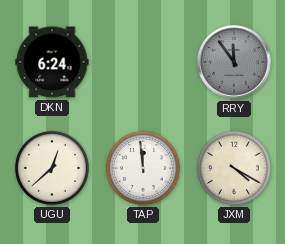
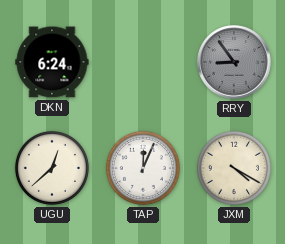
RRY: 11:54 -> 8:54 (234, 62)
TAP: 11:59 -> 12:04 (143, 168)
